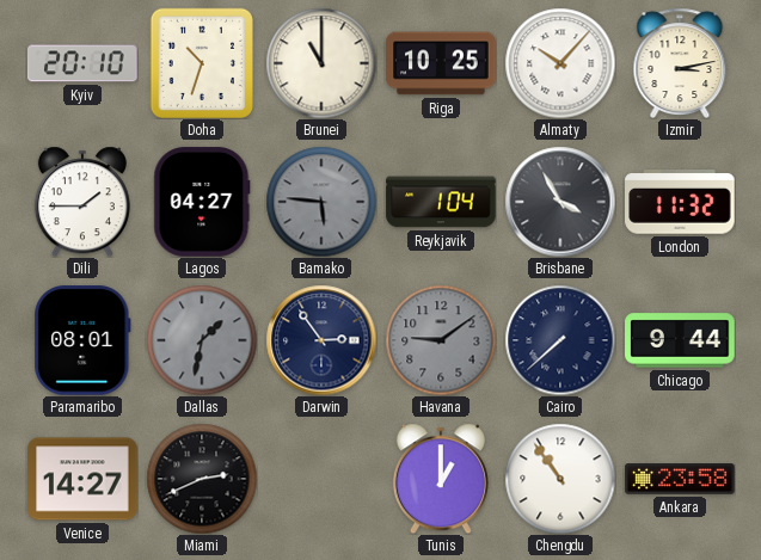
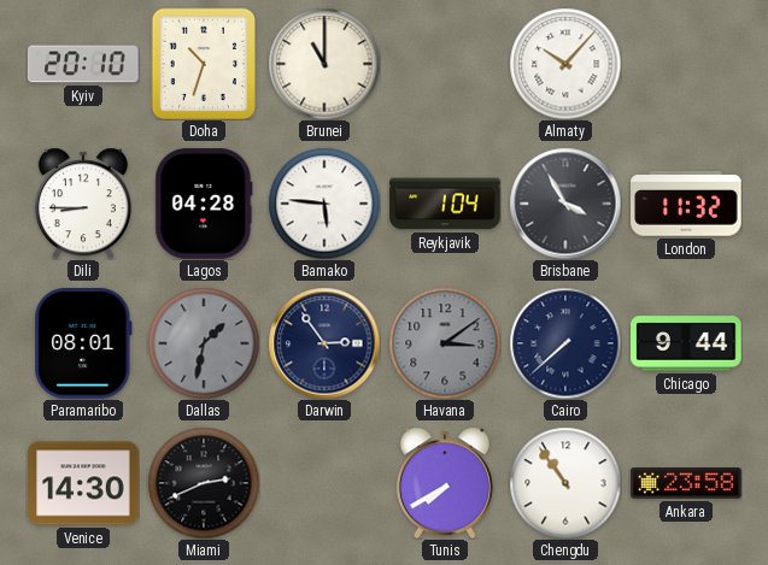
Riga: 10:25 -> none (441, 63)
Izmir: 3:13 -> none (680, 62)
Dili: 1:45 -> 8:45 (83, 204)
Lagos: 04:27 -> 04:28 (204, 204)
Bamako dial: grey -> white (324, 204)
Havana: 9:09 -> 3:09 (445, 343)
Venice: 14:27 -> 14:30 (83, 483)
Tunis: 1:00 -> 7:40 (445, 483)
